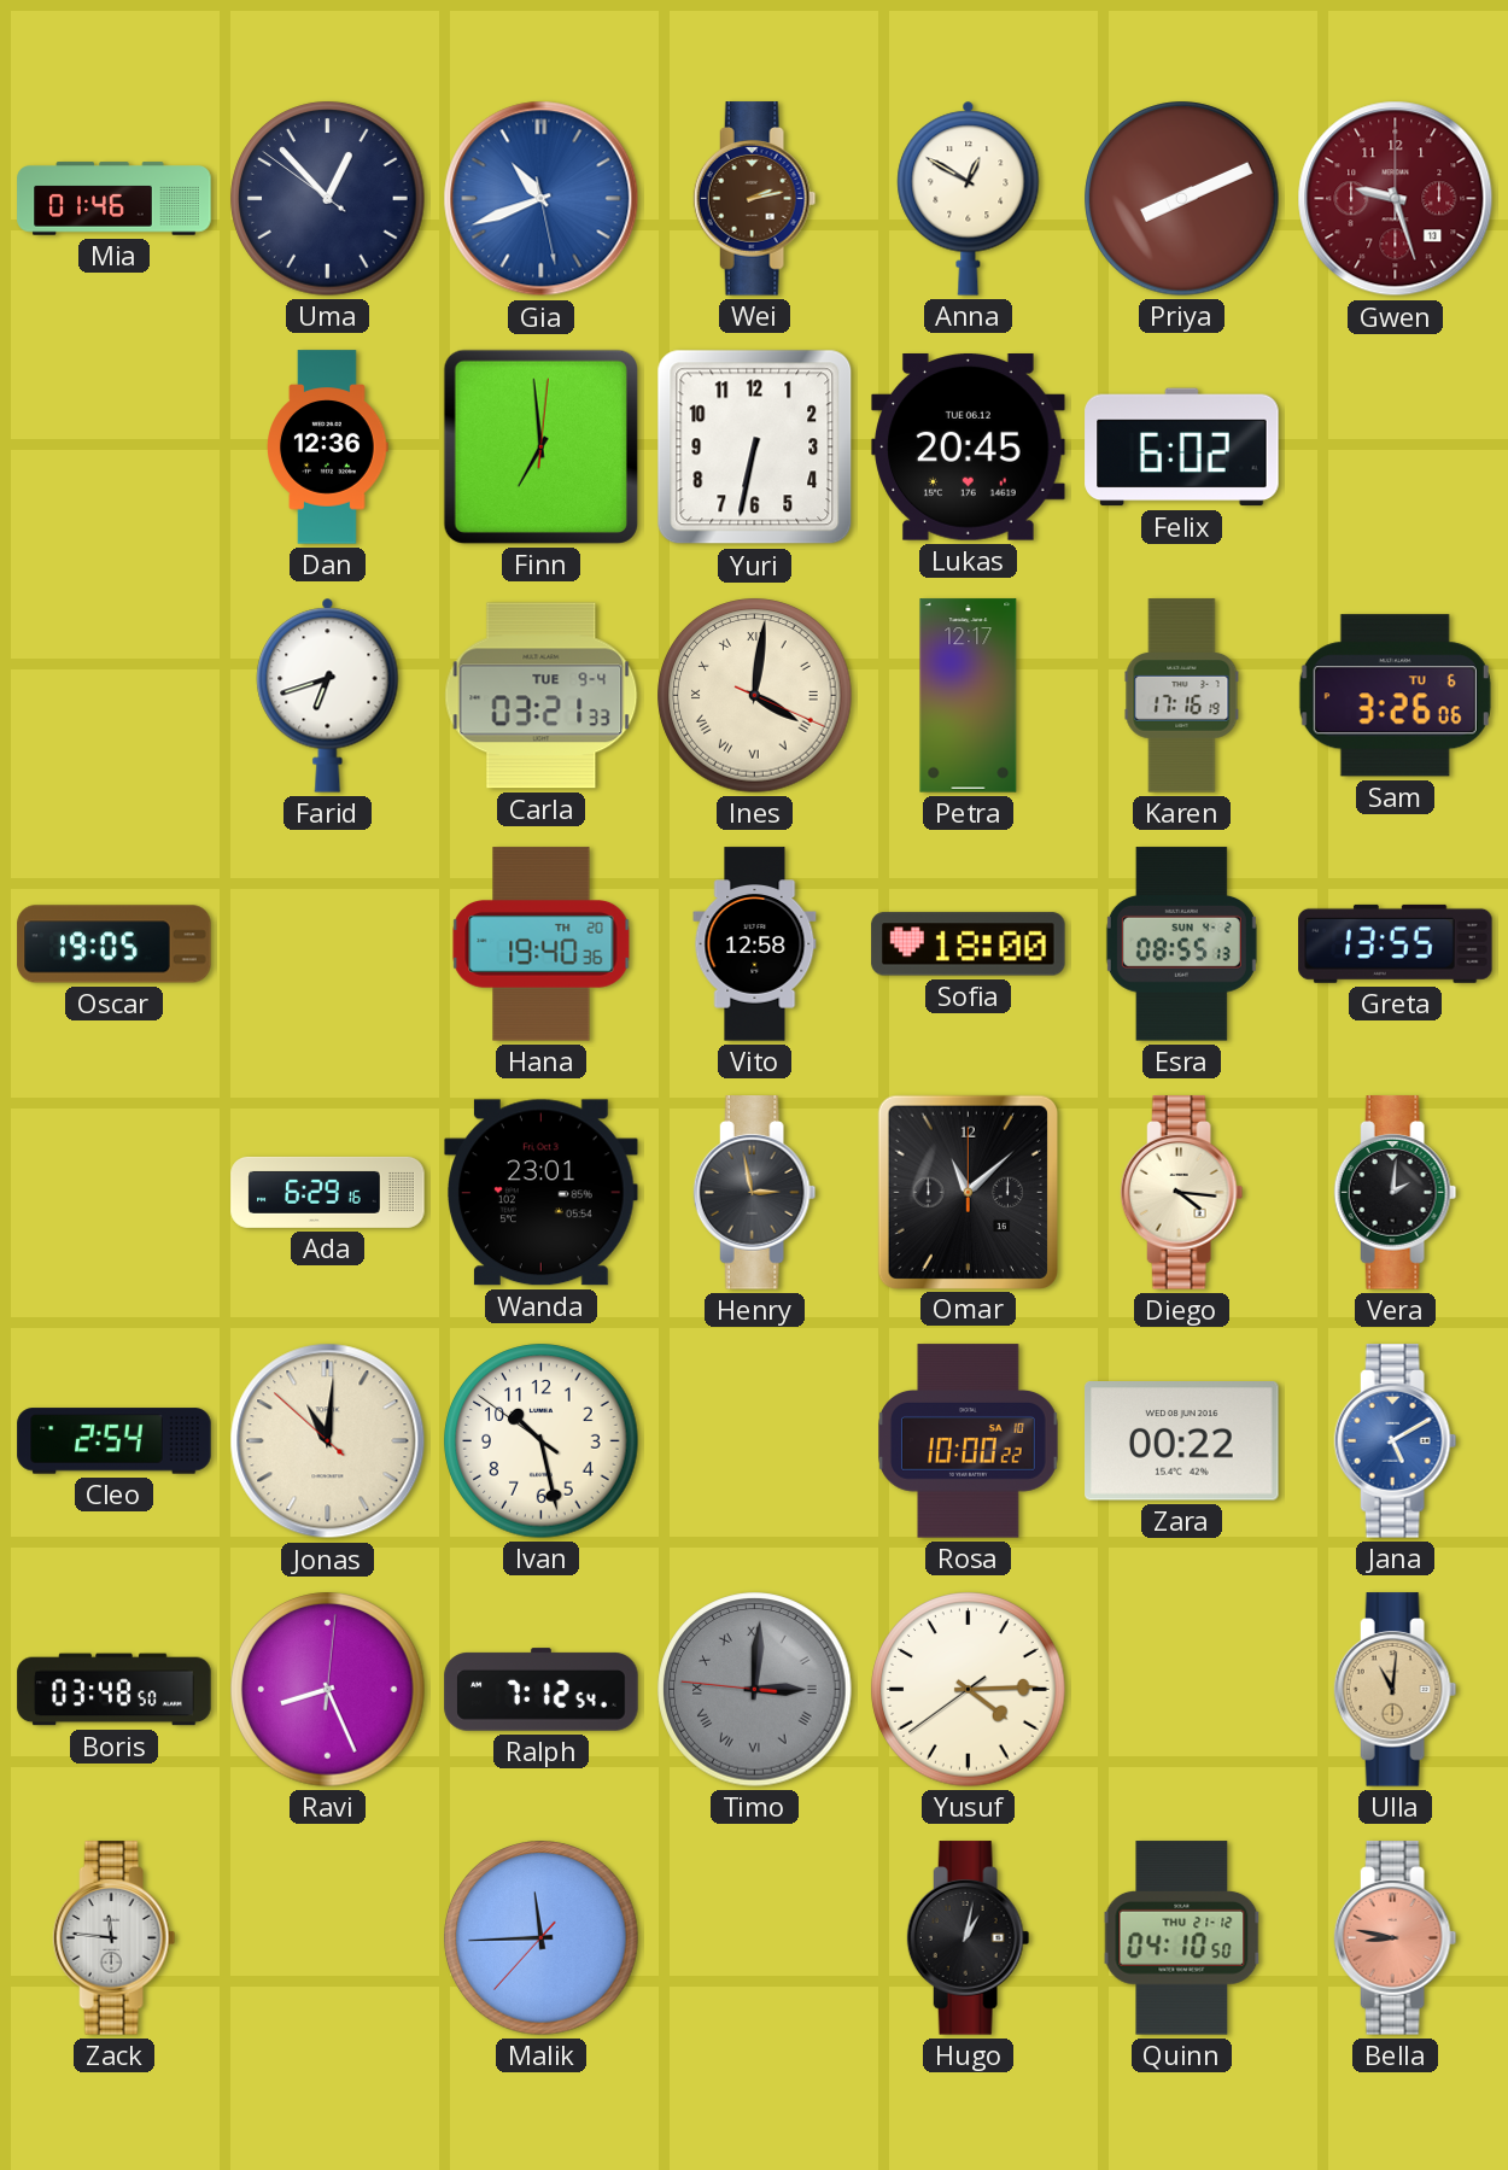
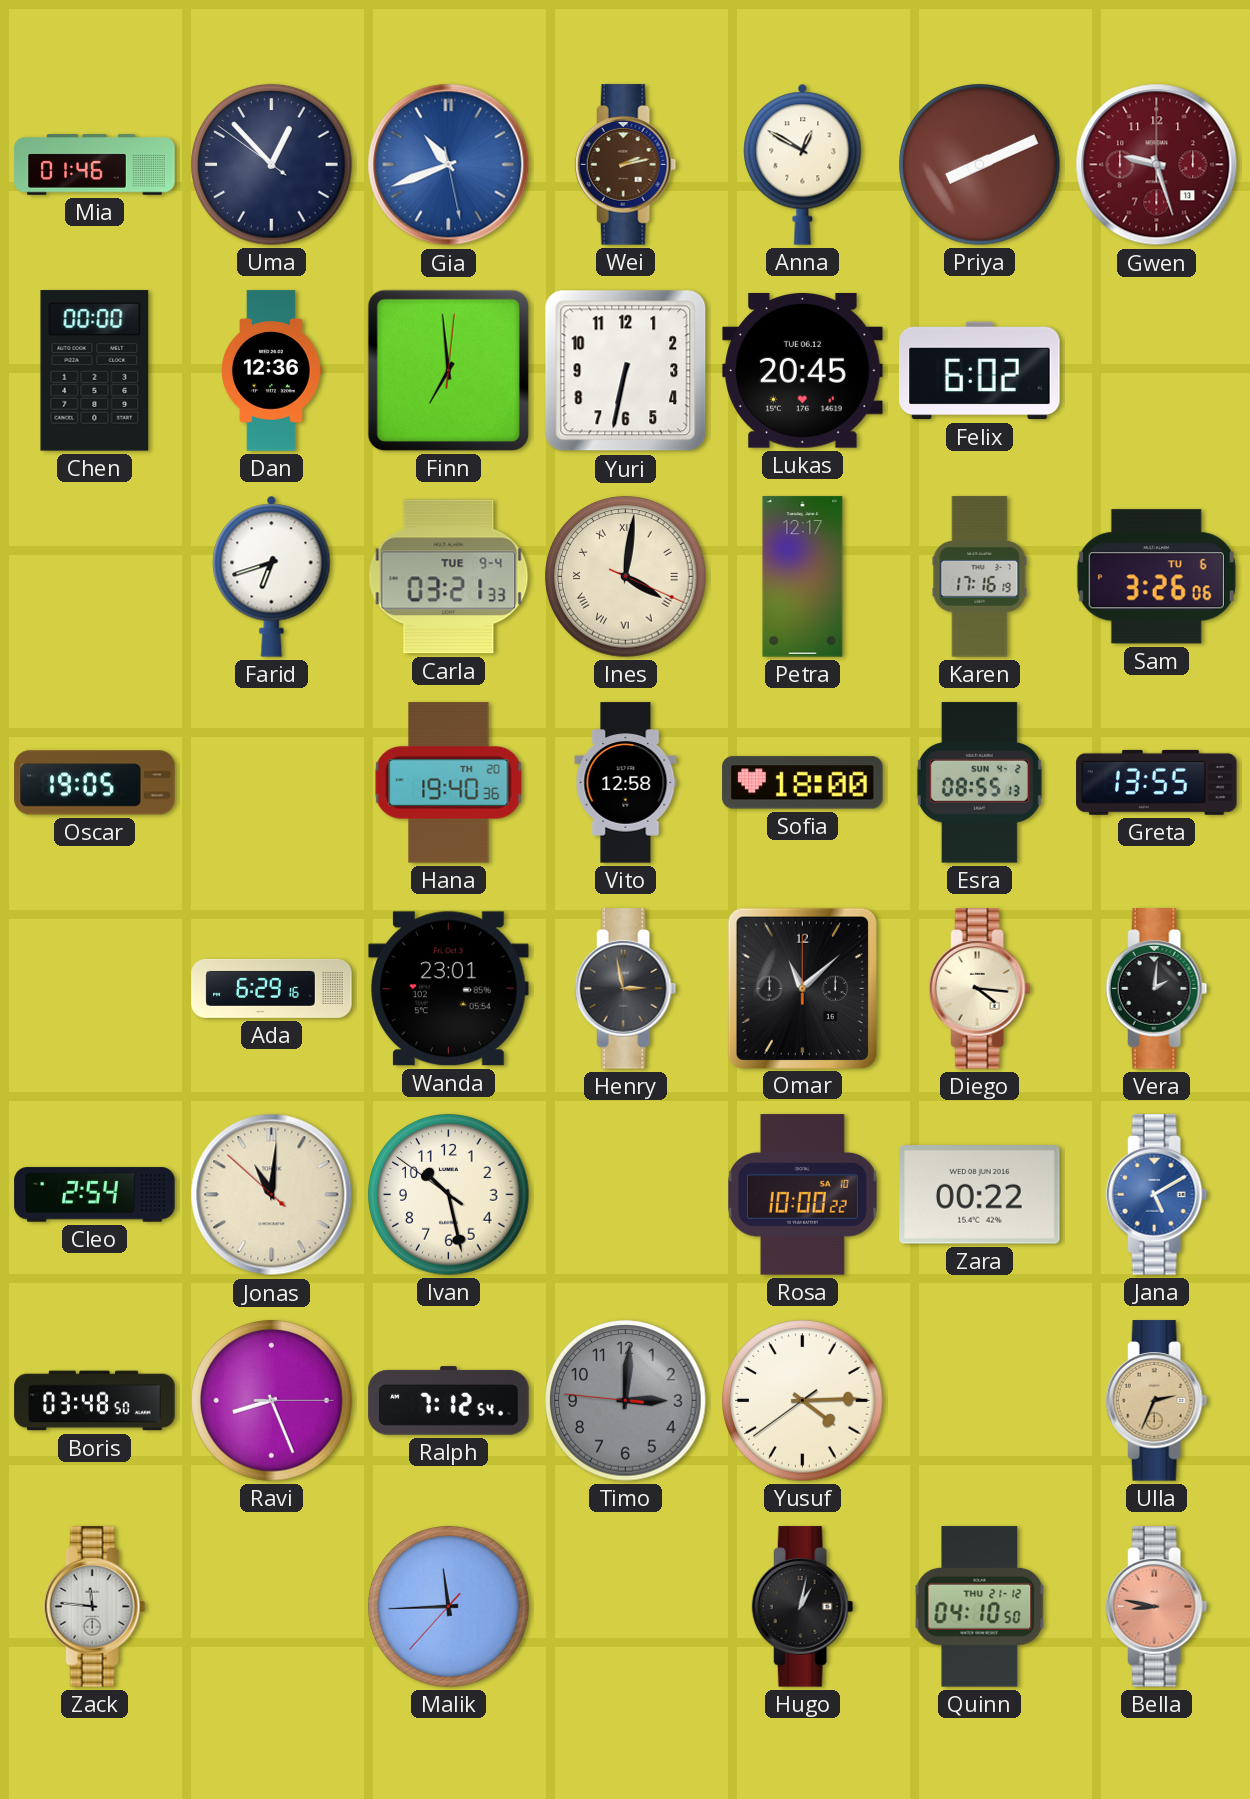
Chen: none -> 00:00 (95, 371)
Ravi: 8:26:01 -> 8:26:15 (272, 1401)
Timo numerals: Roman -> Arabic (626, 1401)
Ulla: 11:01 -> 2:34 (1157, 1401)
